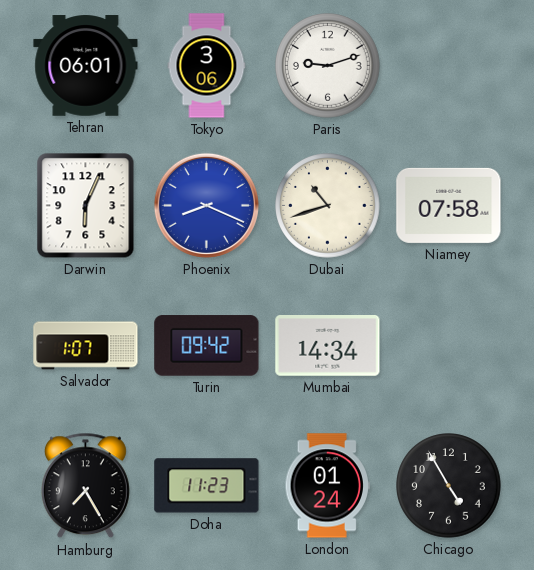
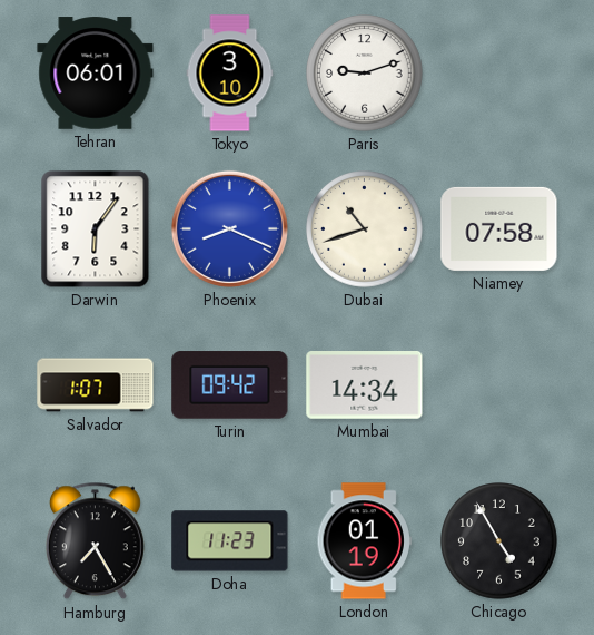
Tokyo: 3:06 -> 3:10 (230, 74)
Darwin: 6:04 -> 6:06 (96, 229)
London: 01:24 -> 01:19 (364, 541)
